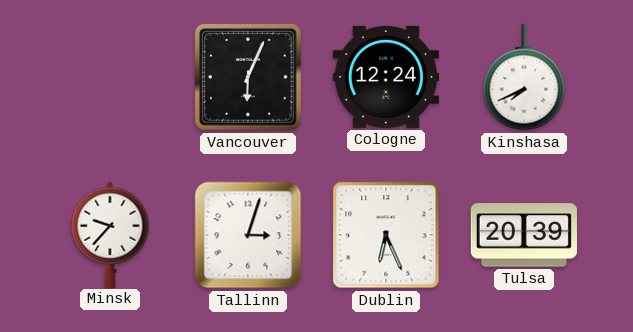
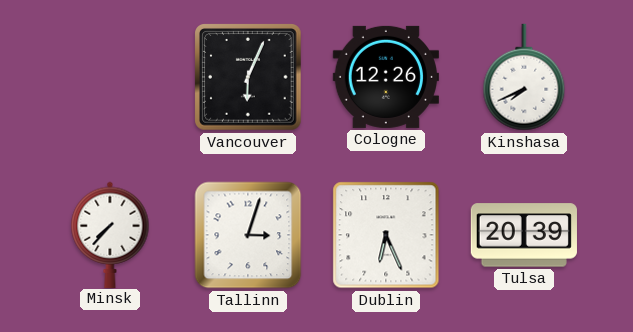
Cologne: 12:24 -> 12:26 (386, 77)
Minsk: 9:37 -> 7:37 (110, 234)
